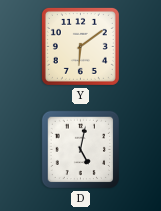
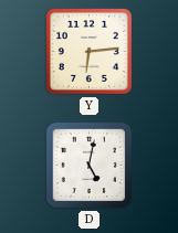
Y: 6:09 -> 6:14 (88, 51)
